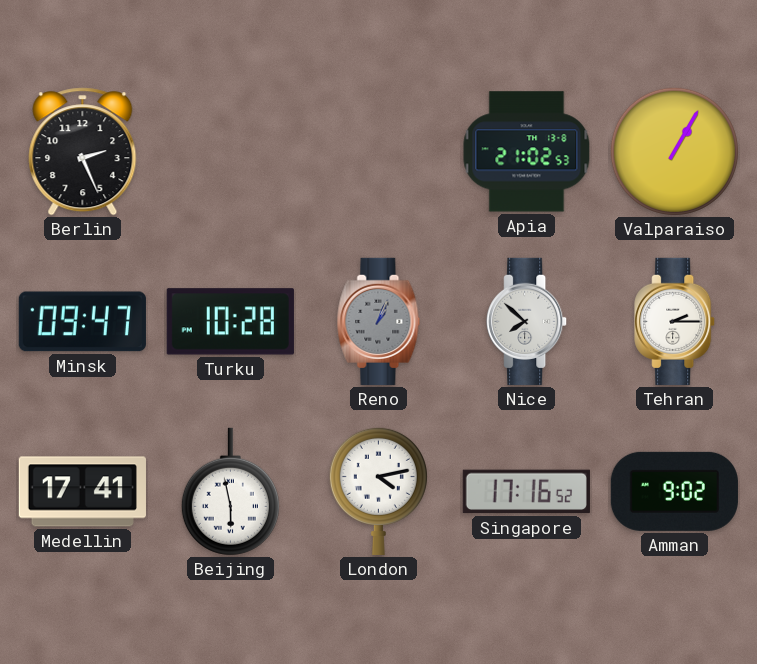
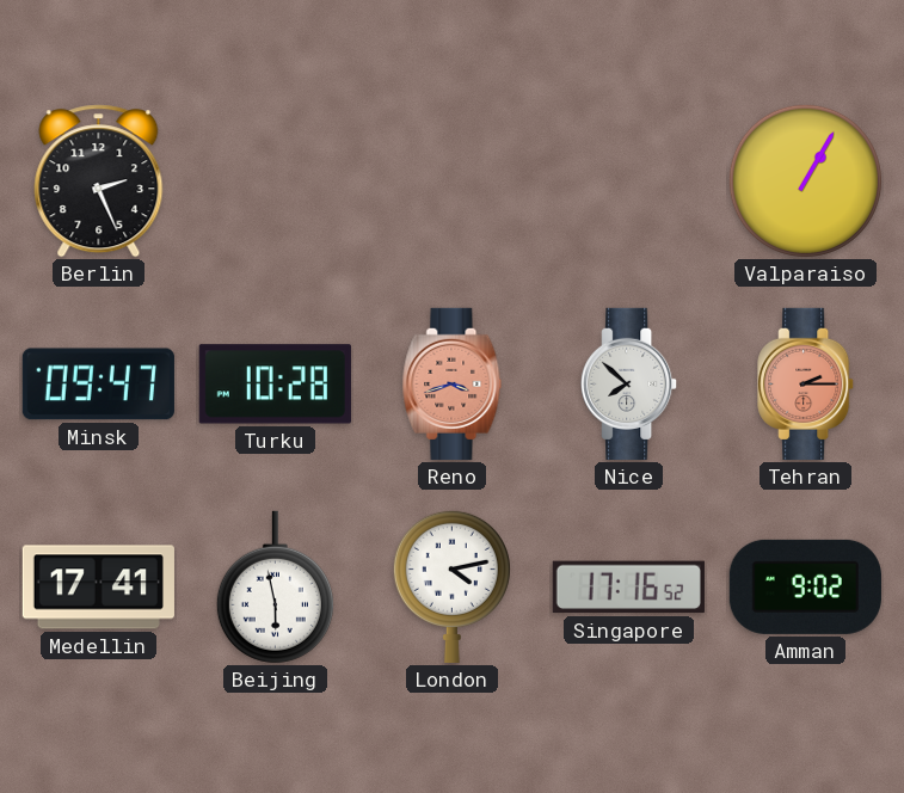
Apia: 21:02 -> none (527, 152)
Reno: 1:04 -> 3:42 (453, 383)
Reno dial: grey -> salmon (453, 383)
Tehran dial: white -> salmon (806, 383)
